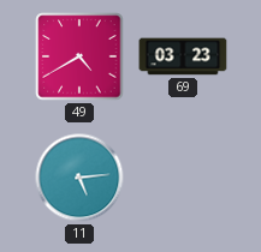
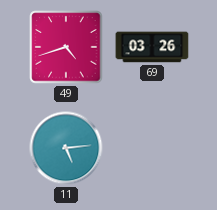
49: 4:40 -> 4:42 (66, 47)
69: 03:23 -> 03:26 (152, 47)
